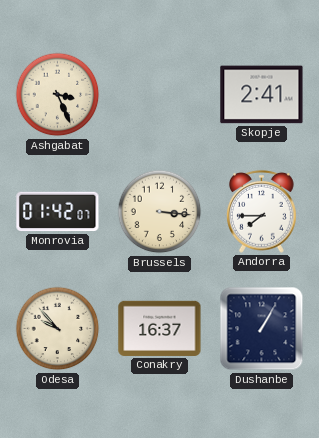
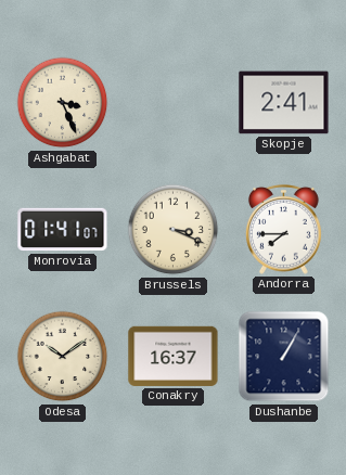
Monrovia: 01:42 -> 01:41 (63, 230)
Brussels: 3:16 -> 3:19 (174, 230)
Odesa: 9:53 -> 10:09 (63, 357)
